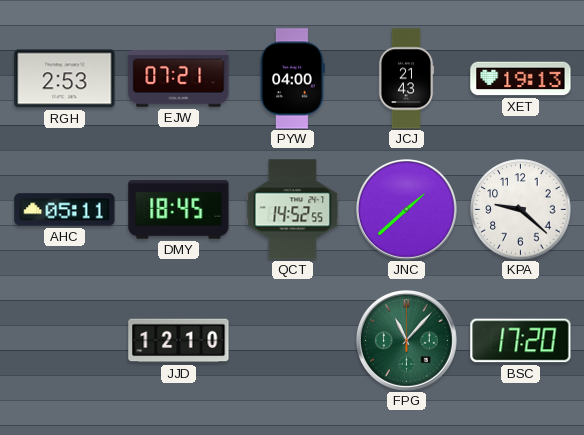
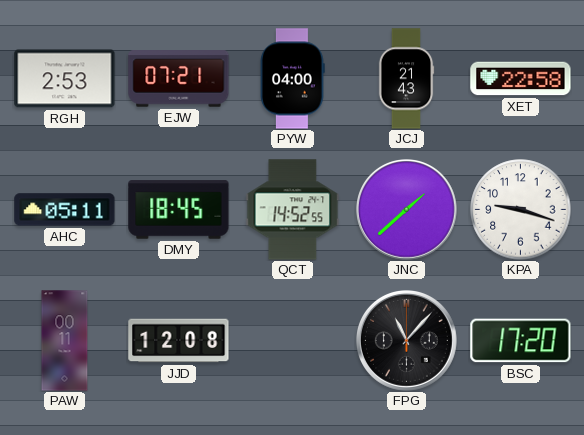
XET: 19:13 -> 22:58 (521, 79)
KPA: 9:22 -> 9:18 (521, 210)
PAW: none -> 00:11 (65, 341)
JJD: 12:10 -> 12:08 (179, 341)
FPG dial: green -> black (407, 341)
